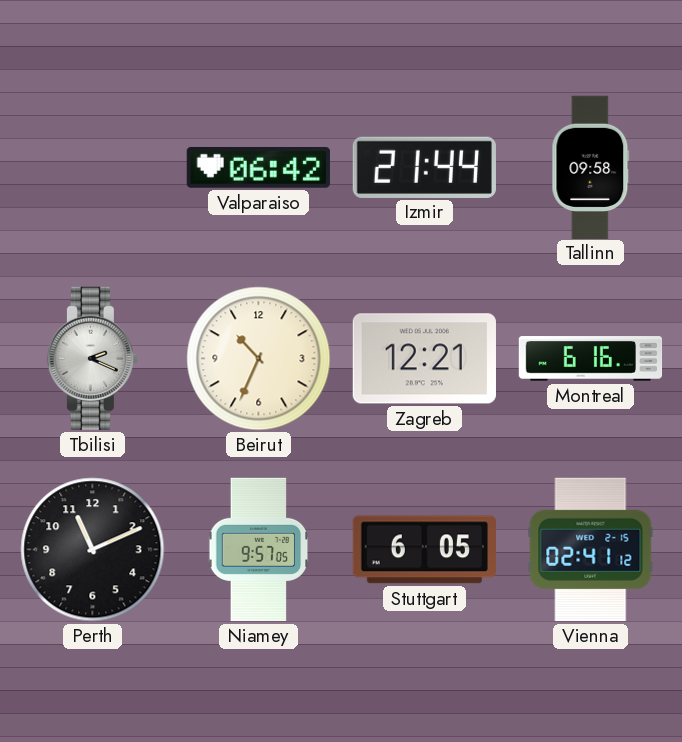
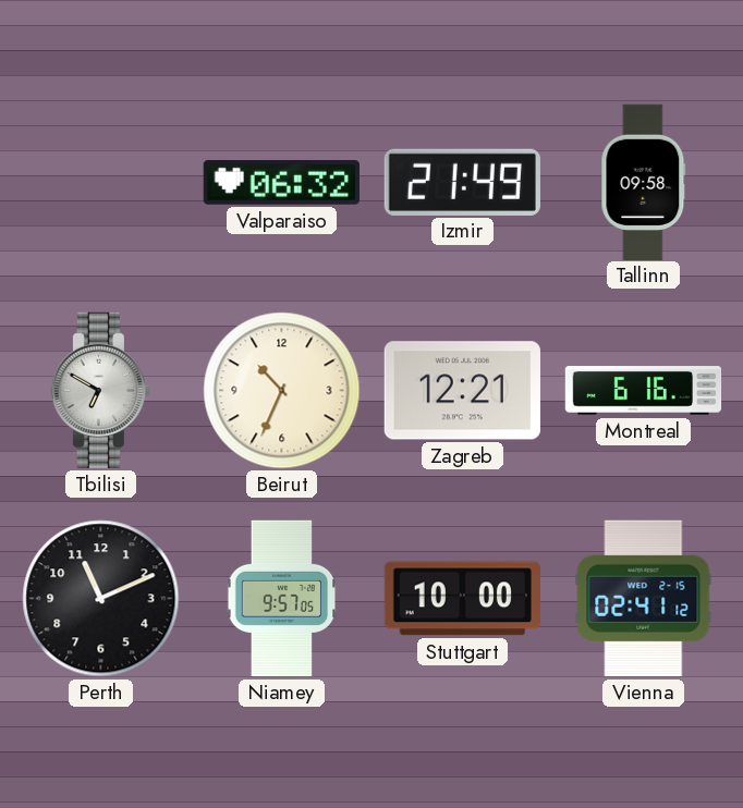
Valparaiso: 06:42 -> 06:32 (281, 182)
Izmir: 21:44 -> 21:49 (462, 182)
Tbilisi: 2:19 -> 6:50 (100, 390)
Stuttgart: 6:05 -> 10:00 (462, 599)
